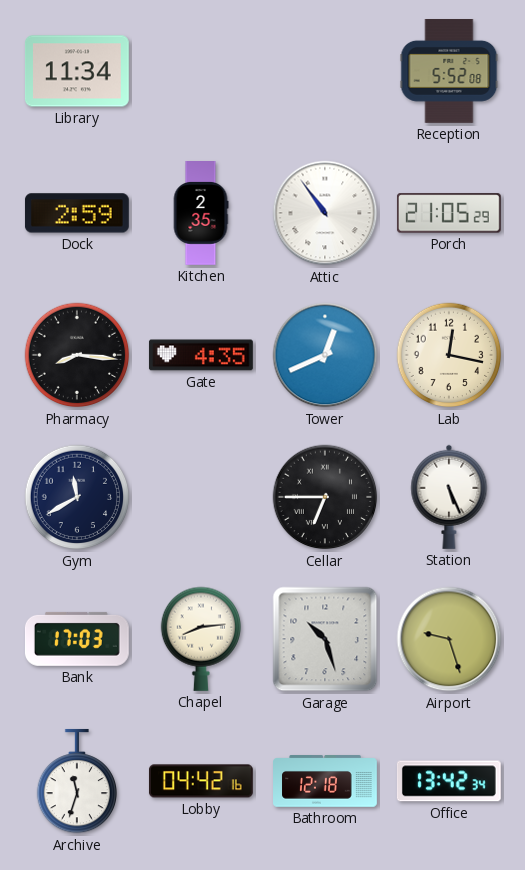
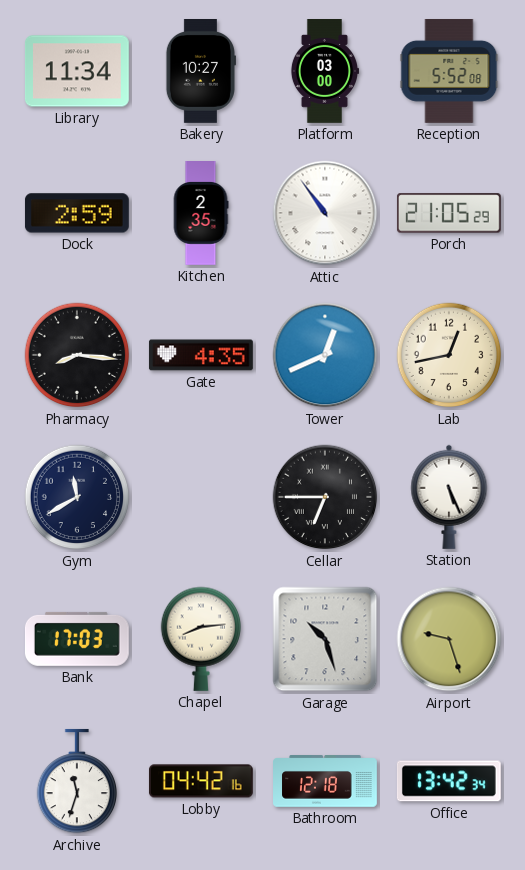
Bakery: none -> 10:27 (200, 72)
Platform: none -> 03:00 (324, 72)
Lab: 12:17 -> 12:43 (449, 355)
